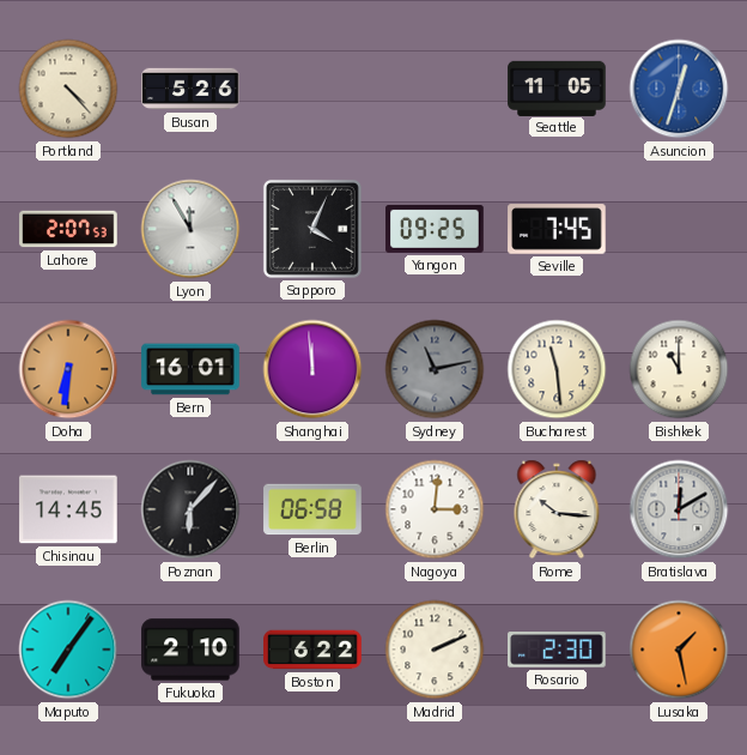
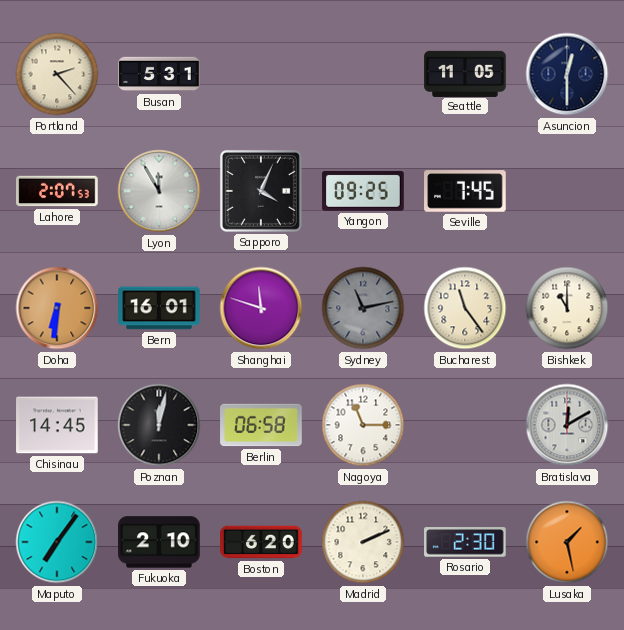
Portland: 4:23 -> 2:23 (57, 74)
Busan: 5:26 -> 5:31 (159, 74)
Asuncion: 12:33 -> 12:30 (567, 74)
Asuncion dial: blue -> navy (567, 74)
Shanghai: 11:59 -> 11:48 (261, 308)
Bucharest: 11:29 -> 11:24 (465, 308)
Poznan: 6:07 -> 12:02 (159, 425)
Nagoya: 3:01 -> 11:15 (363, 425)
Rome: 10:16 -> none (557, 509)
Boston: 6:22 -> 6:20 (261, 542)
